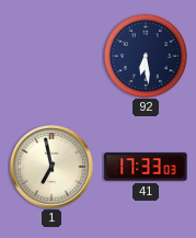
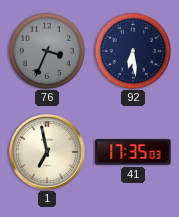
76: none -> 3:34 (46, 50)
41: 17:33 -> 17:35 (133, 152)
